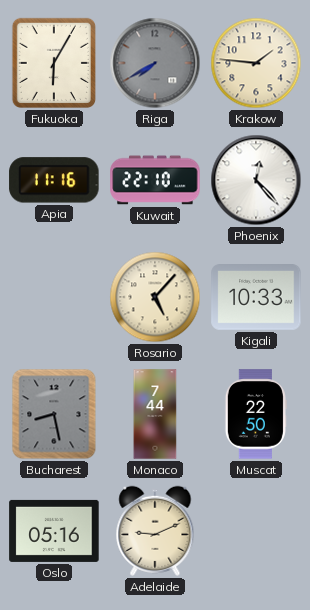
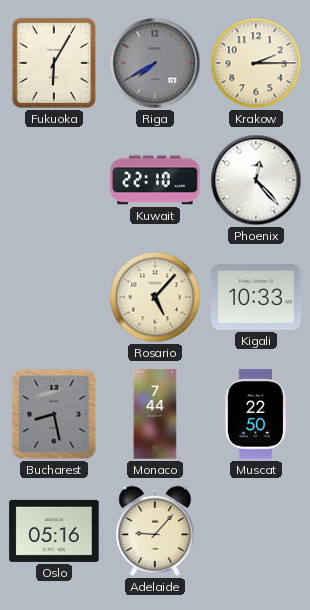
Krakow: 1:46 -> 2:15 (256, 63)
Apia: 11:16 -> none (54, 180)
Adelaide: 9:11 -> 9:07 (155, 531)
